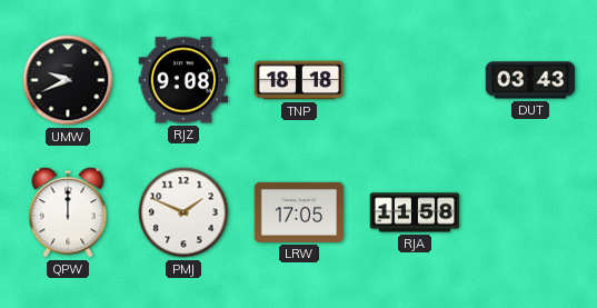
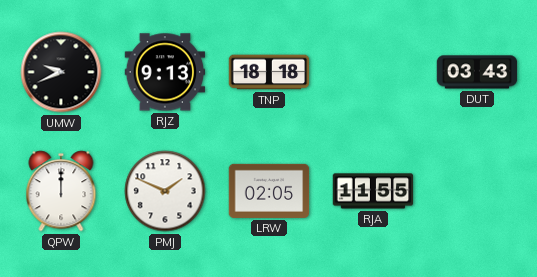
RJZ: 9:08 -> 9:13 (165, 72)
LRW: 17:05 -> 02:05 (269, 191)
RJA: 11:58 -> 11:55 (373, 191)
